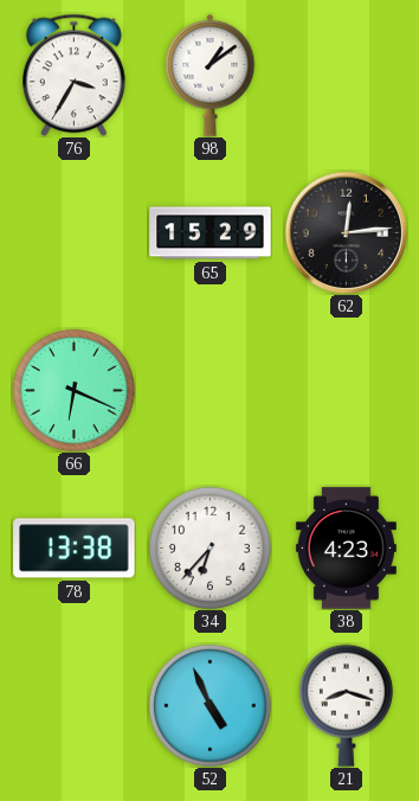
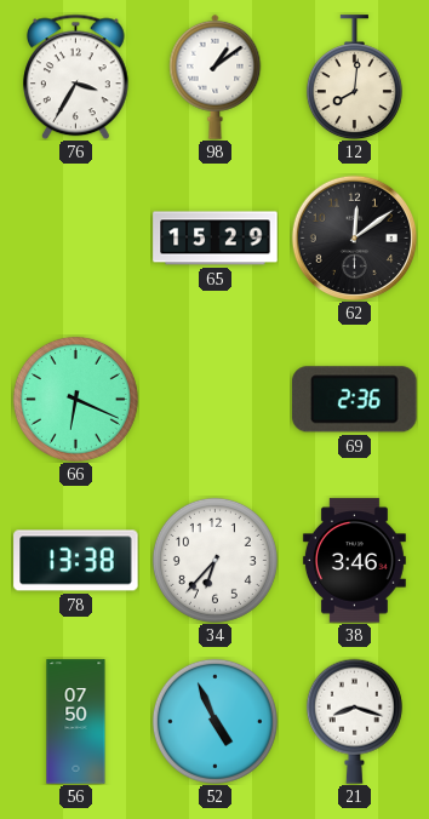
12: none -> 8:01 (354, 78)
62: 12:14 -> 12:09 (354, 237)
69: none -> 2:36 (355, 400)
38: 4:23 -> 3:46 (354, 561)
56: none -> 07:50 (76, 722)
